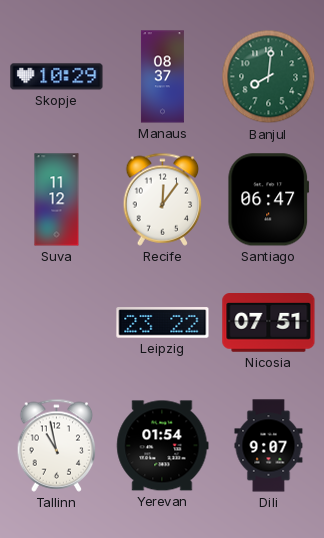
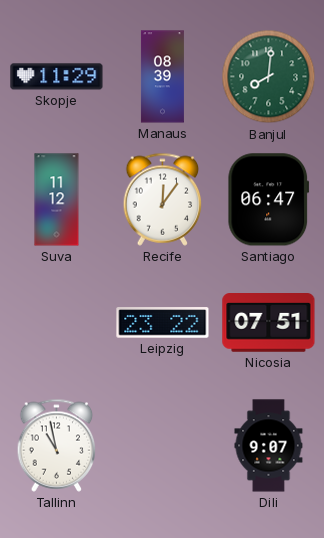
Skopje: 10:29 -> 11:29 (57, 77)
Manaus: 08:37 -> 08:39 (162, 77)
Yerevan: 01:54 -> none (163, 446)
